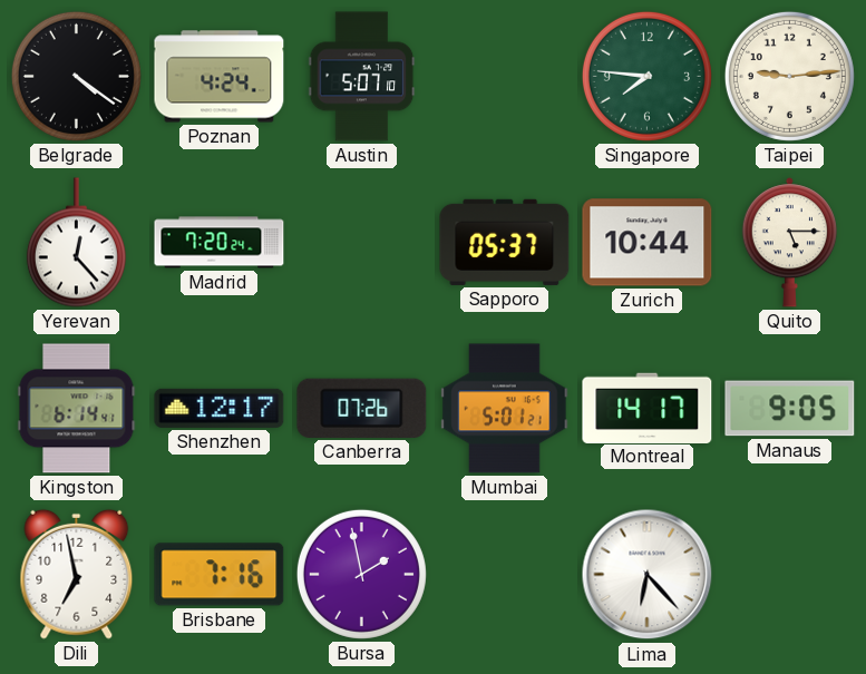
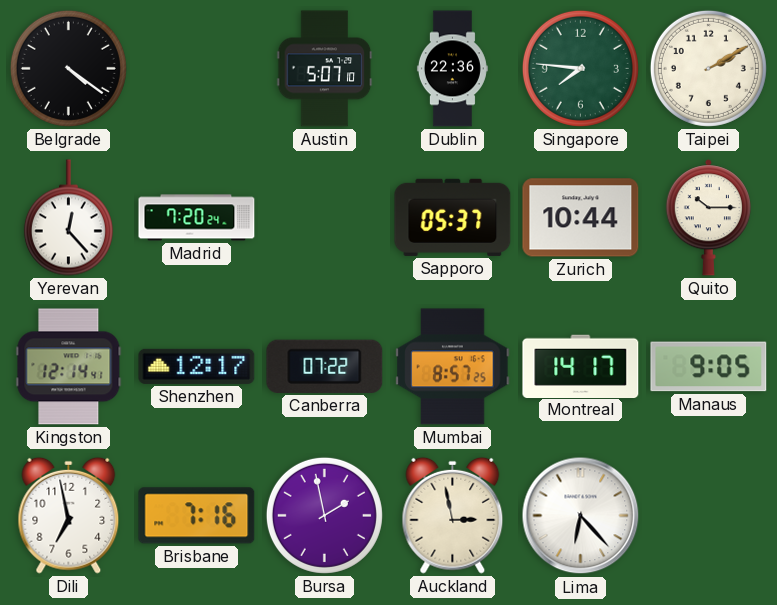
Poznan: 4:24 -> none (220, 77)
Dublin: none -> 22:36 (452, 69)
Taipei: 9:14 -> 2:10 (708, 68)
Quito: 5:15 -> 10:15 (708, 218)
Kingston: 6:14 -> 12:14 (69, 367)
Canberra: 07:26 -> 07:22 (325, 366)
Mumbai: 5:01 -> 8:57 (453, 367)
Auckland: none -> 2:58 (453, 515)
